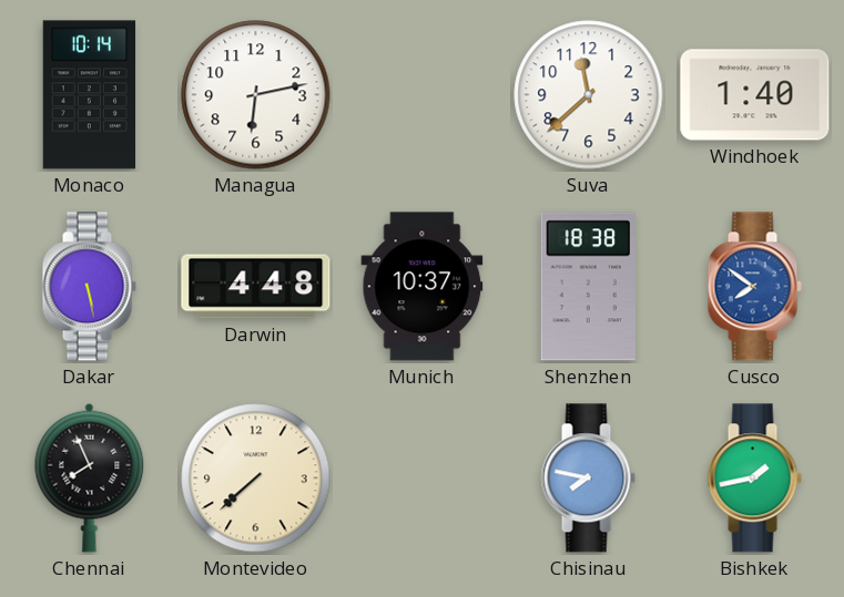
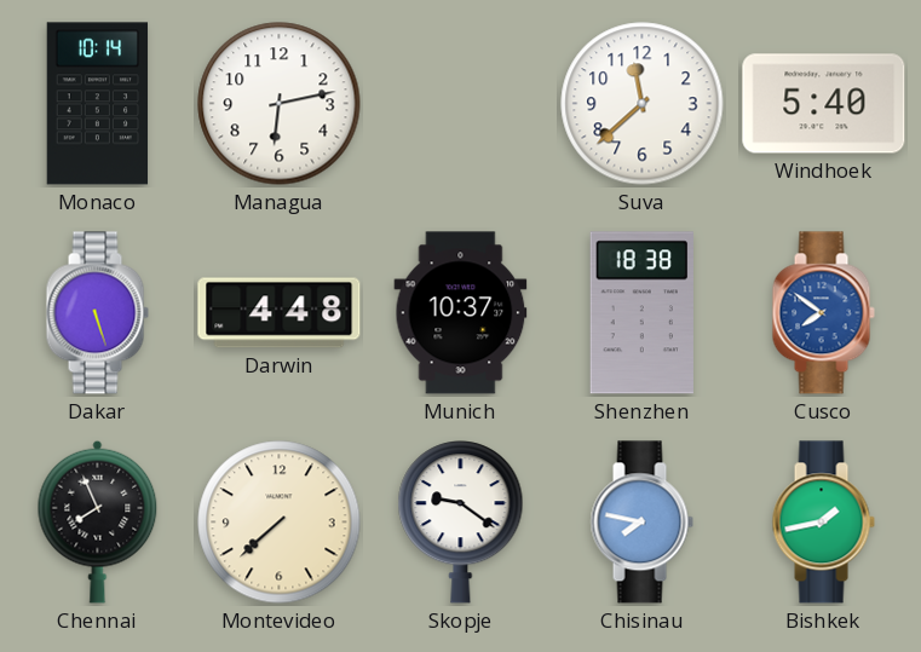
Windhoek: 1:40 -> 5:40 (824, 104)
Dakar: 5:28 -> 5:27 (97, 313)
Skopje: none -> 9:21 (461, 523)
